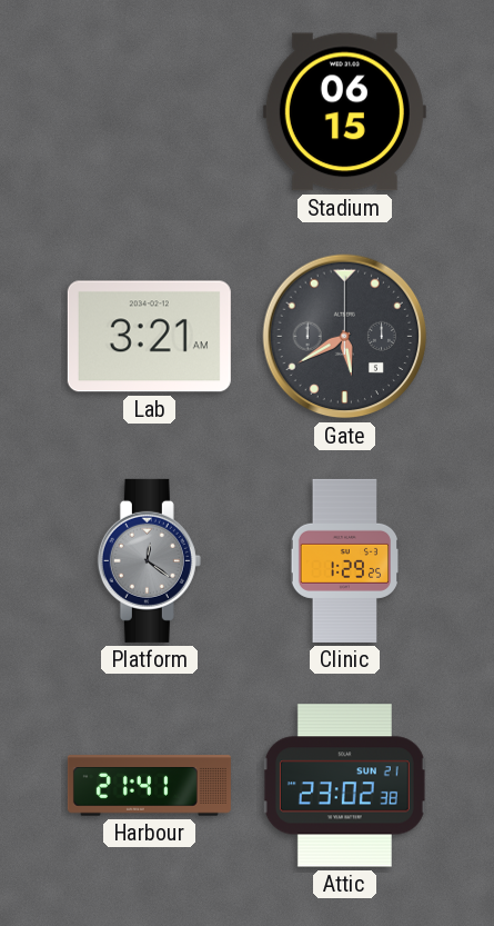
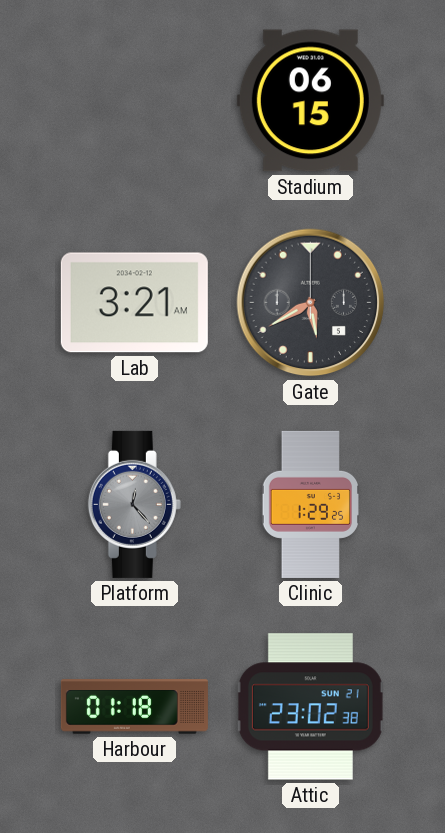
Platform: 12:21 -> 12:23 (134, 504)
Harbour: 21:41 -> 01:18 (134, 707)
